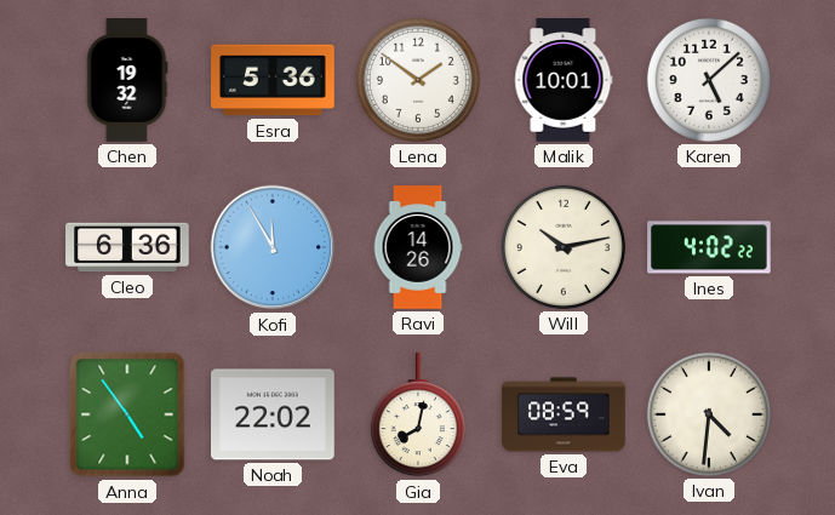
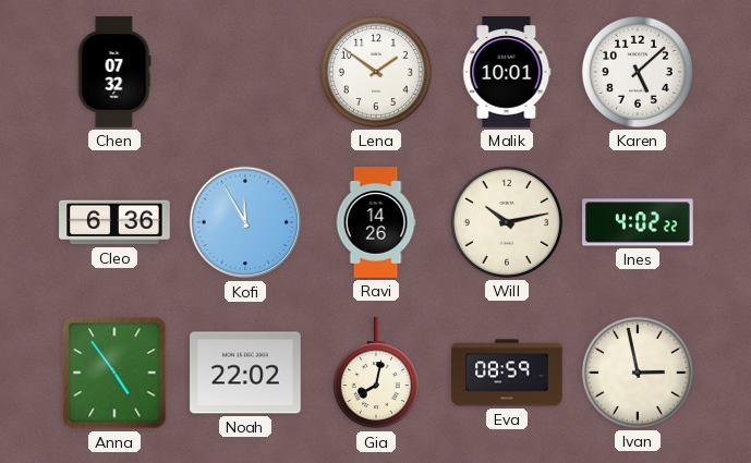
Chen: 19:32 -> 07:32 (114, 72)
Esra: 5:36 -> none (273, 80)
Ivan: 4:31 -> 2:58 (638, 373)
